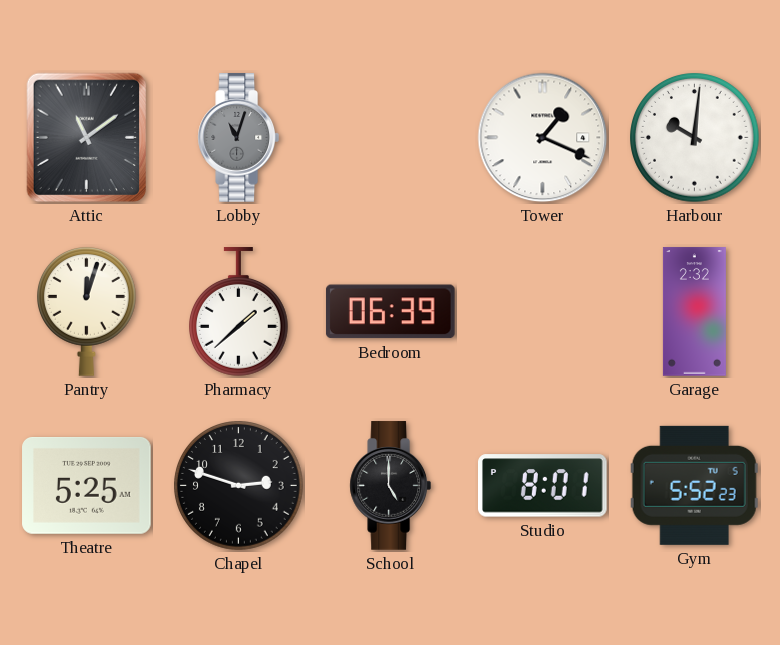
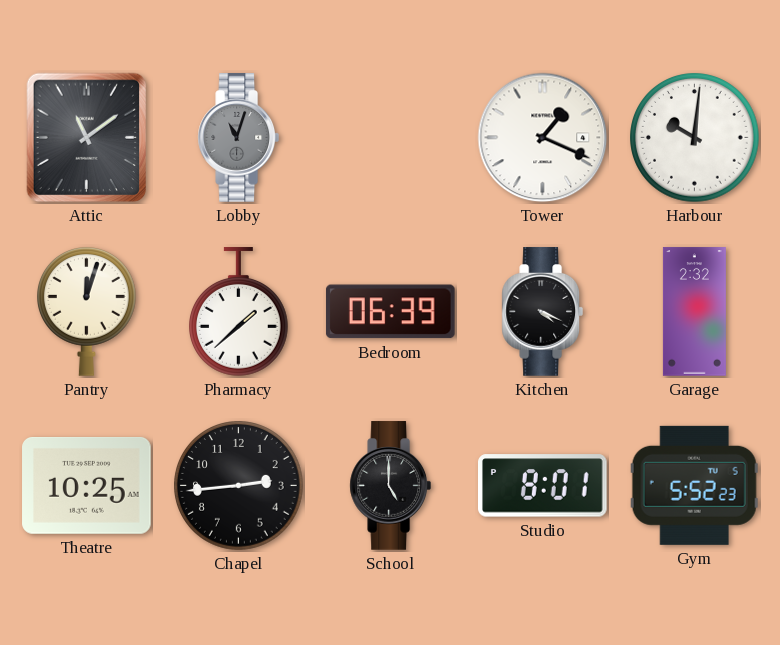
Kitchen: none -> 4:19 (542, 312)
Theatre: 5:25 -> 10:25 (87, 485)
Chapel: 2:48 -> 2:44 (239, 486)
